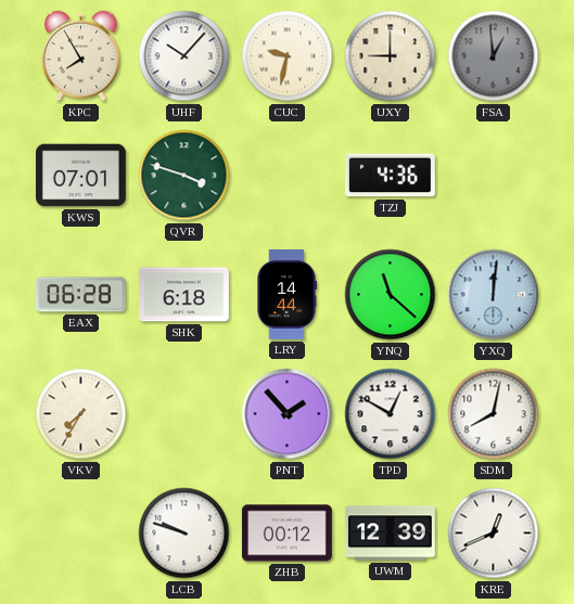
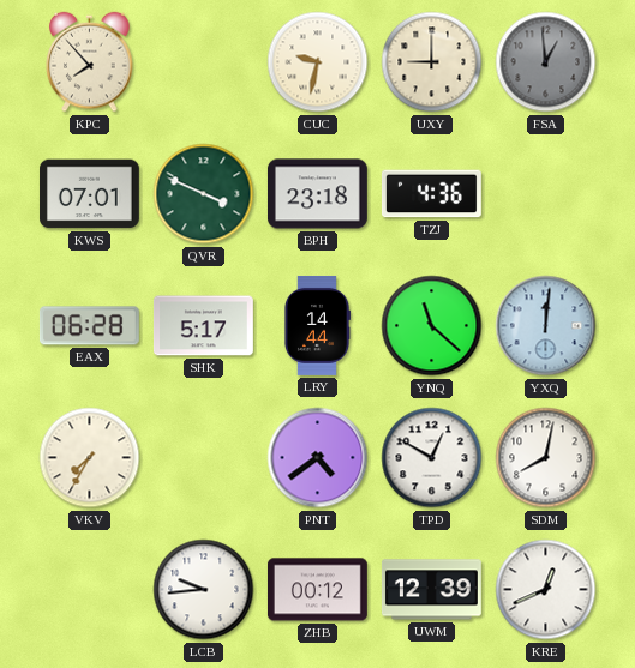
KPC: 7:55 -> 7:53 (90, 62)
UHF: 10:07 -> none (184, 56)
QVR: 3:48 -> 3:49 (204, 194)
BPH: none -> 23:18 (317, 194)
SHK: 6:18 -> 5:17 (203, 326)
PNT: 1:53 -> 4:39 (318, 458)
LCB: 9:48 -> 9:44 (204, 590)
